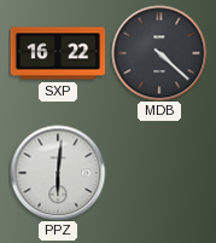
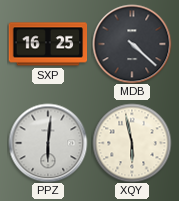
SXP: 16:22 -> 16:25 (48, 44)
XQY: none -> 5:58 (132, 143)
